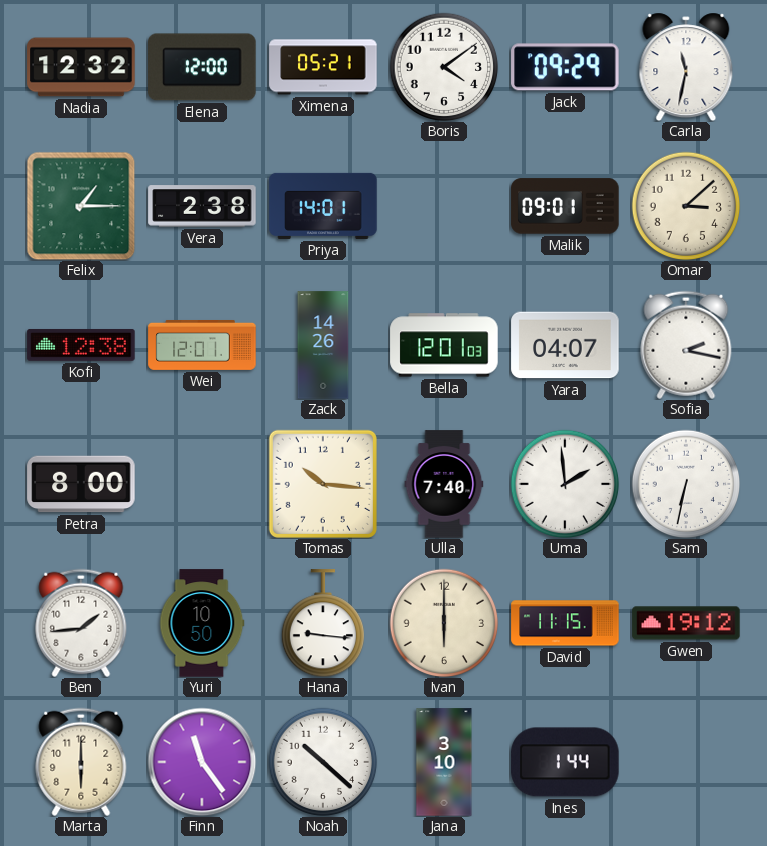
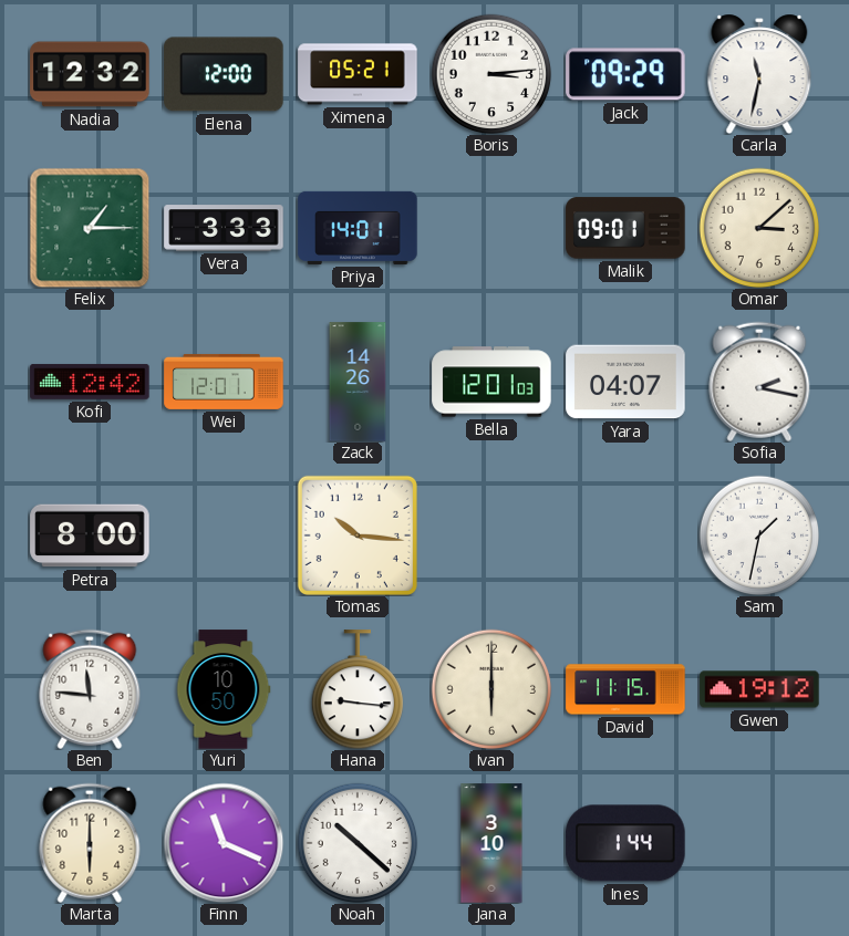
Boris: 4:09 -> 3:14 (491, 74)
Vera: 2:38 -> 3:33 (224, 228)
Kofi: 12:38 -> 12:42 (90, 382)
Ulla: 7:40 -> none (444, 484)
Uma: 1:59 -> none (565, 484)
Sam: 6:32 -> 1:32 (759, 535)
Ben: 1:44 -> 11:46 (90, 689)
Finn: 11:24 -> 11:19 (224, 843)
